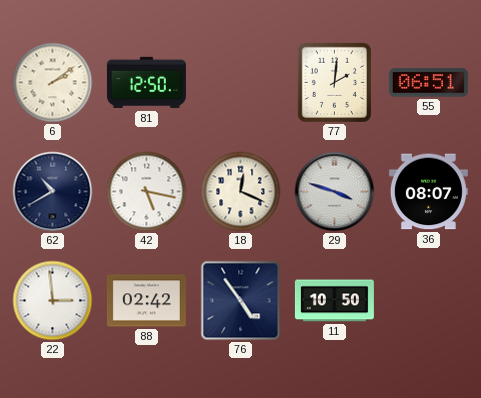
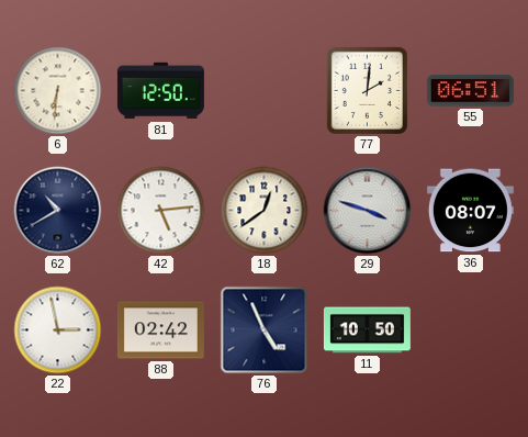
6: 2:09 -> 6:31 (58, 91)
42: 5:17 -> 5:14 (161, 211)
18: 12:19 -> 12:39 (265, 211)
22: 2:59 -> 2:58 (58, 330)
76: 4:54 -> 4:56 (265, 330)
